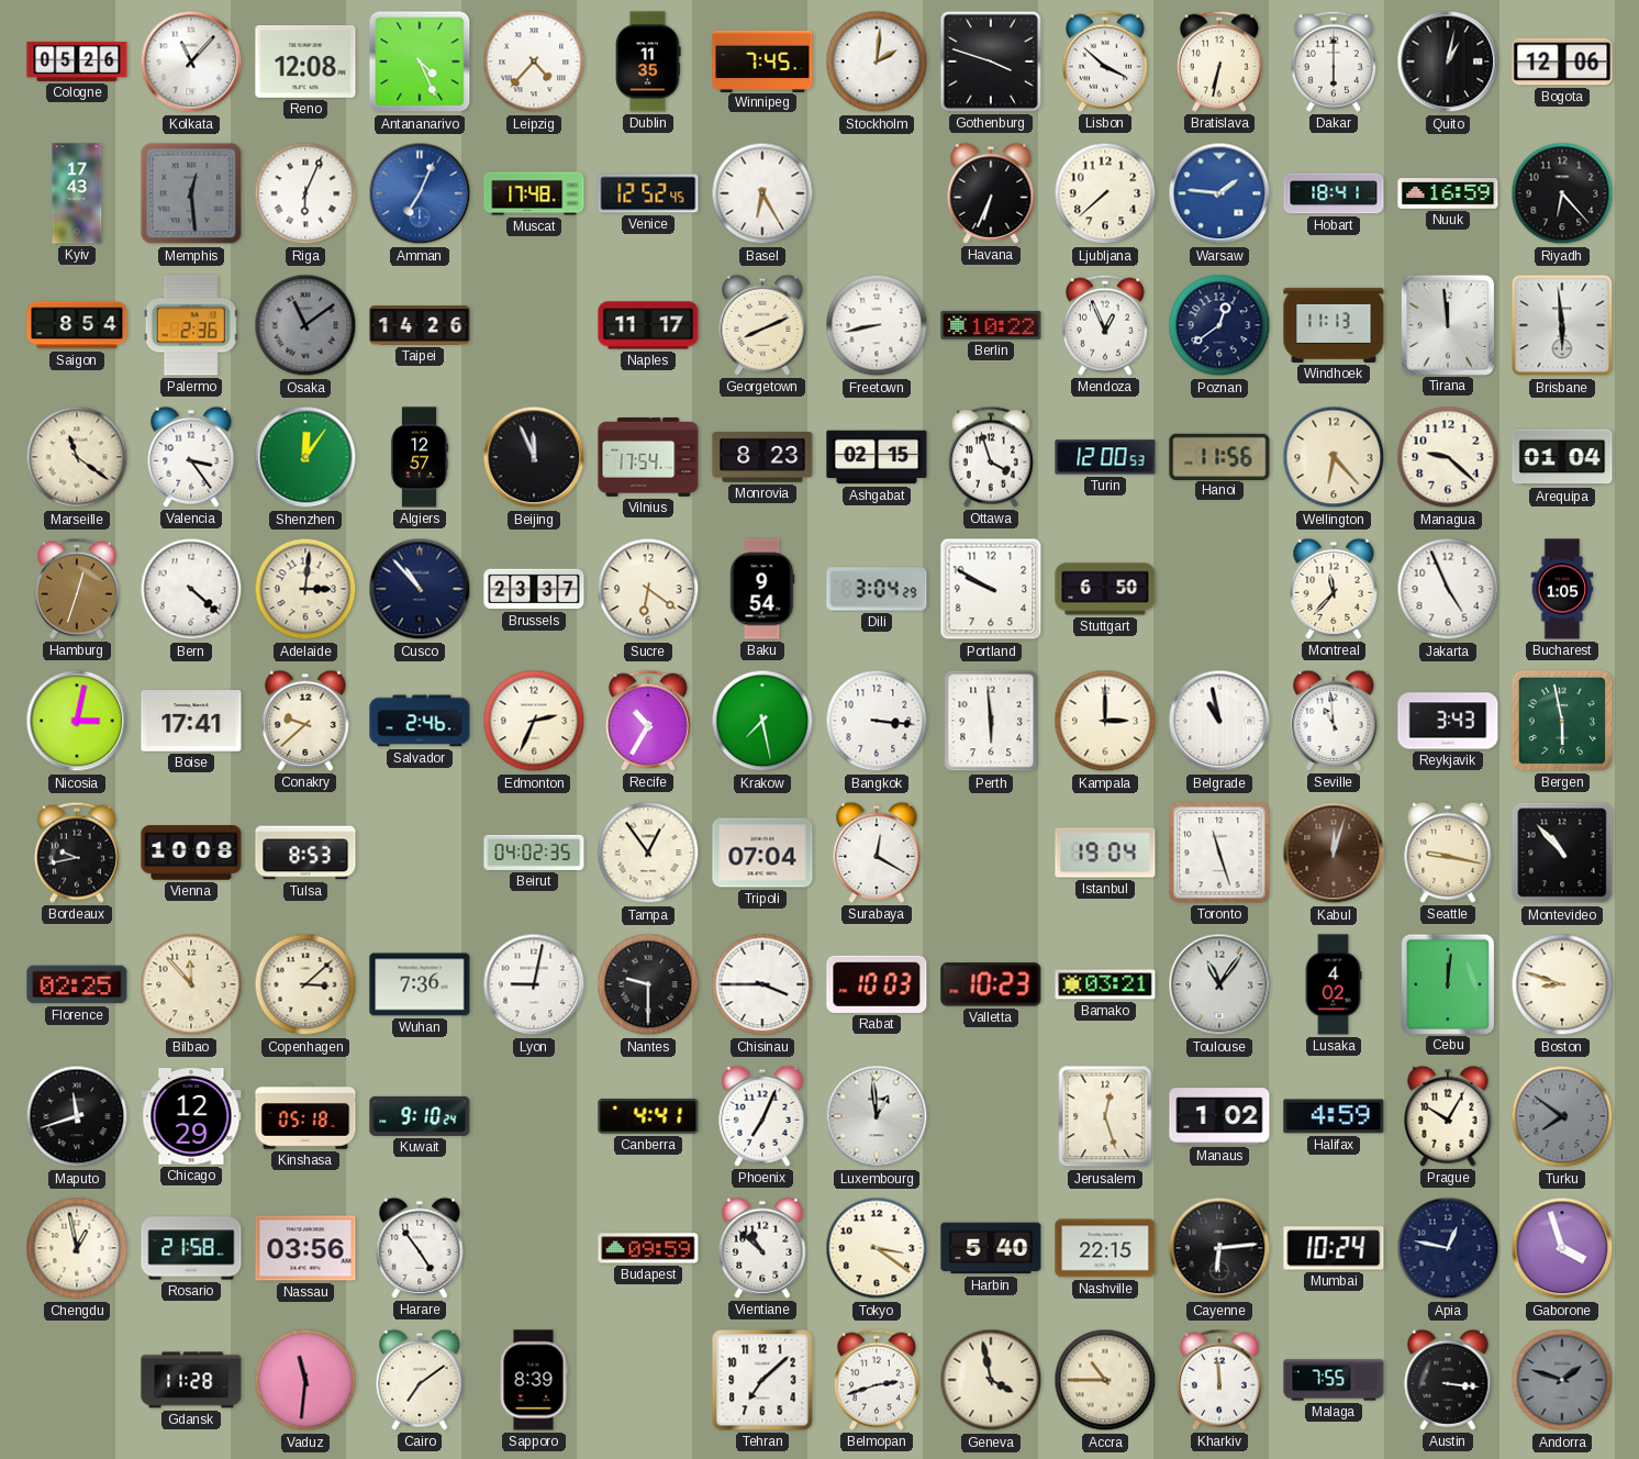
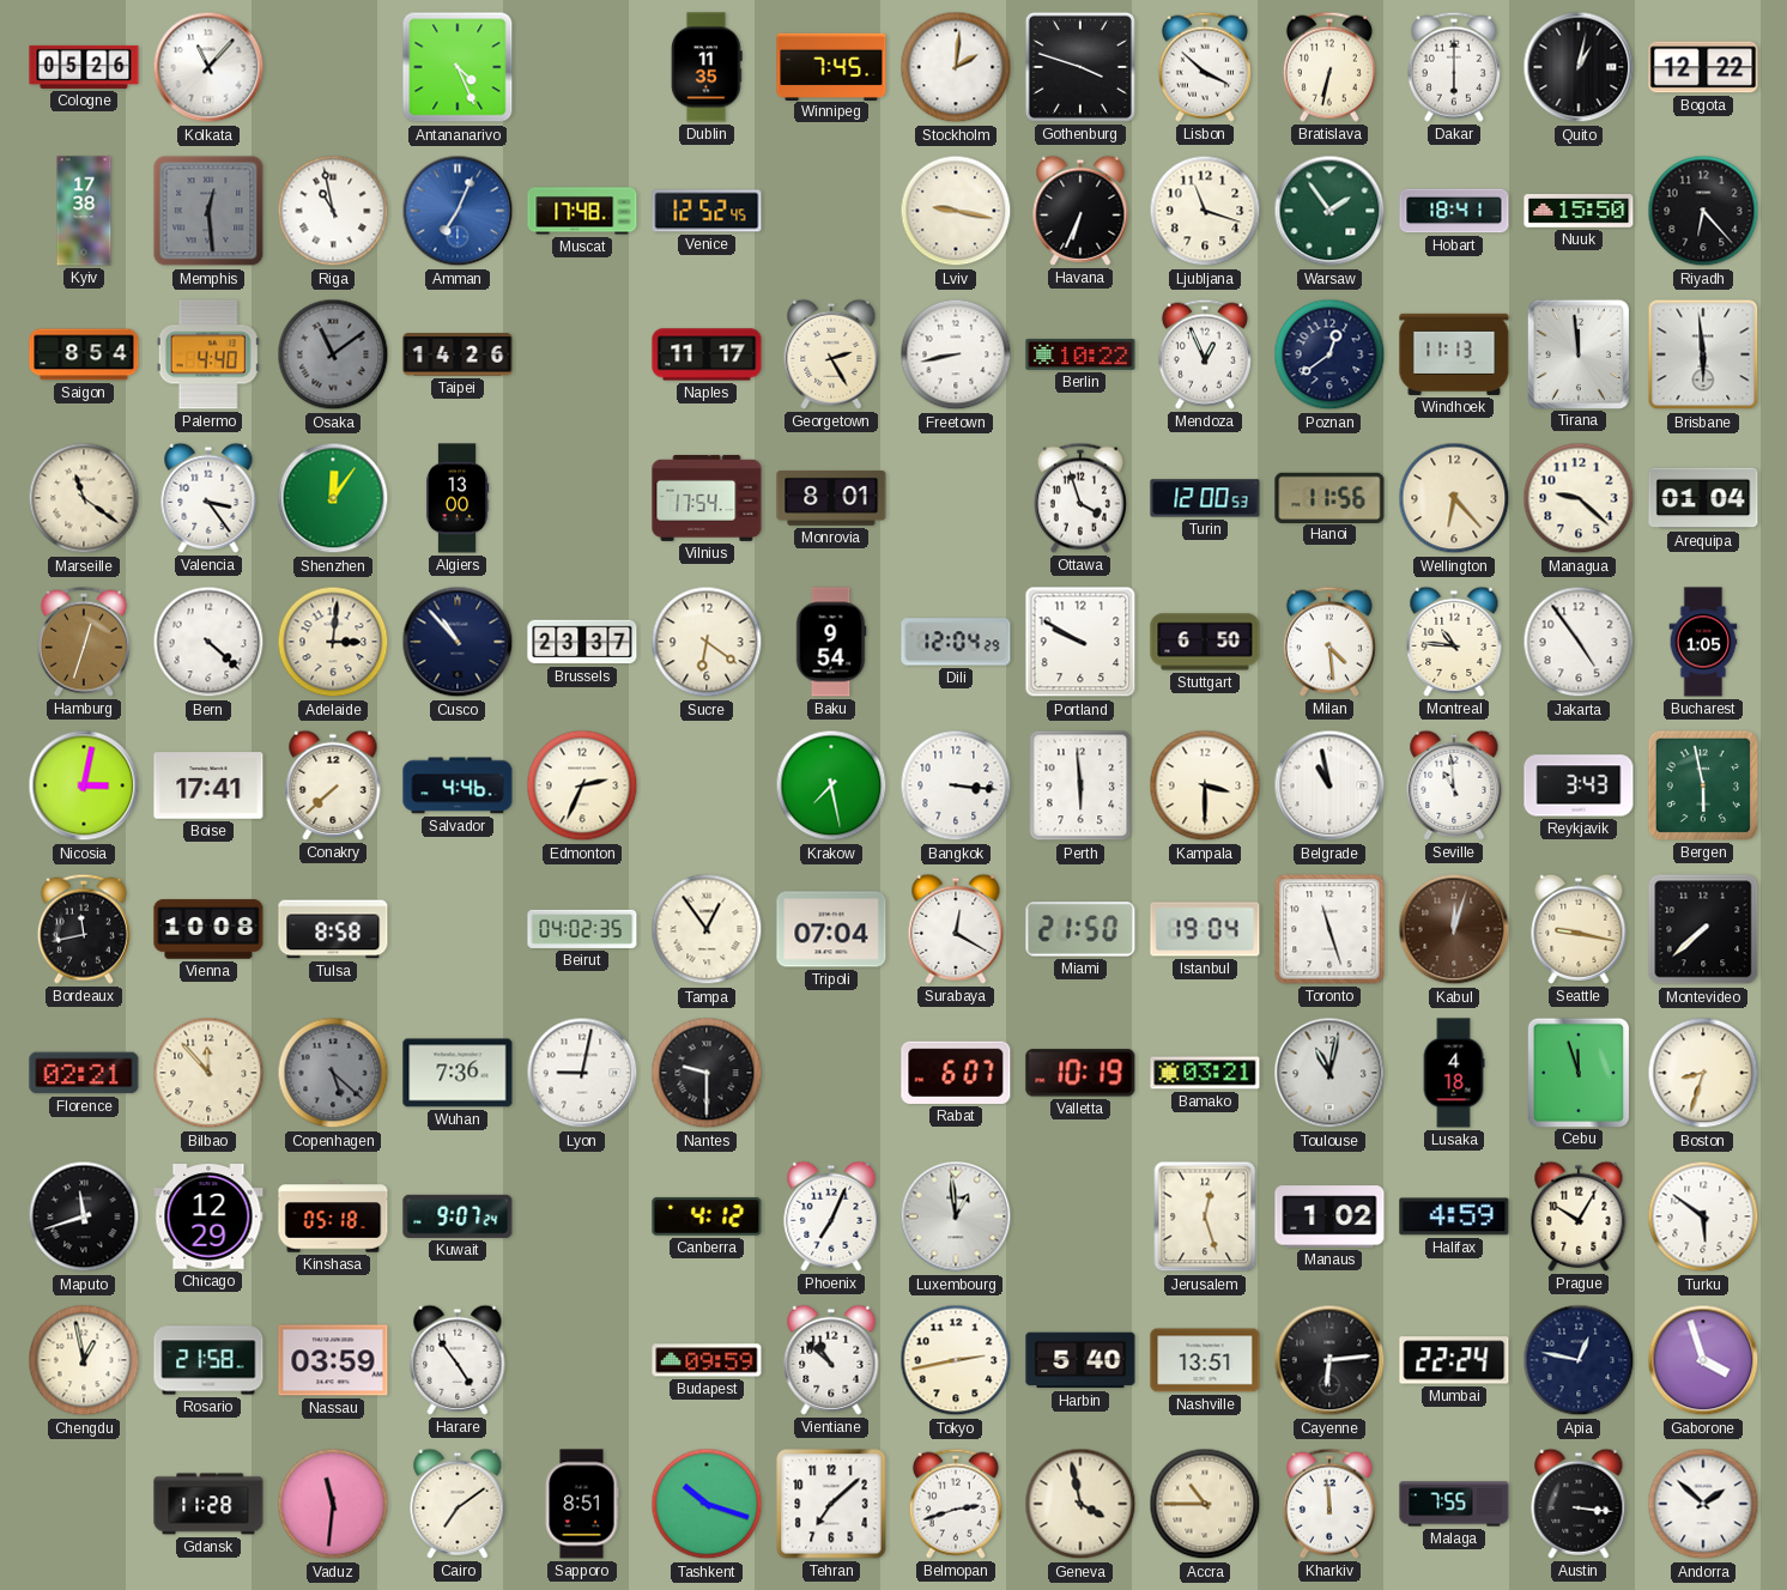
Reno: 12:08 -> none (305, 62)
Leipzig: 4:37 -> none (534, 62)
Bogota: 12:06 -> 12:22 (1703, 67)
Kyiv: 17:43 -> 17:38 (84, 211)
Riga: 6:04 -> 10:58 (333, 211)
Basel: 6:25 -> none (762, 193)
Lviv: none -> 9:17 (956, 211)
Ljubljana: 7:38 -> 11:18 (1205, 211)
Warsaw: 1:46 -> 1:54 (1329, 211)
Warsaw dial: blue -> green (1329, 211)
Nuuk: 16:59 -> 15:50 (1579, 212)
Palermo: 2:36 -> 4:40 (208, 354)
Georgetown: 8:11 -> 2:25 (831, 354)
Algiers: 12:57 -> 13:00 (458, 498)
Beijing: 11:56 -> none (534, 457)
Monrovia: 8:23 -> 8:01 (831, 498)
Ashgabat: 02:15 -> none (877, 457)
Dili: 3:04 -> 12:04 (956, 642)
Milan: none -> 4:29 (1329, 642)
Montreal: 11:37 -> 10:46 (1454, 642)
Jakarta: 4:56 -> 4:54 (1579, 642)
Conakry: 9:38 -> 7:38 (333, 785)
Salvador: 2:46 -> 4:46 (458, 785)
Recife: 10:35 -> none (648, 721)
Kampala: 3:00 -> 3:30 (1205, 785)
Bordeaux: 9:43 -> 11:43 (84, 929)
Tulsa: 8:53 -> 8:58 (333, 929)
Miami: none -> 21:50 (1080, 929)
Montevideo: 10:53 -> 7:38 (1703, 929)
Florence: 02:25 -> 02:21 (84, 1073)
Copenhagen: 3:08 -> 5:22 (333, 1073)
Copenhagen dial: cream -> grey (333, 1073)
Chisinau: 3:45 -> none (762, 984)
Rabat: 10:03 -> 6:07 (956, 1073)
Valletta: 10:23 -> 10:19 (1080, 1073)
Toulouse: 11:06 -> 11:02 (1329, 1073)
Lusaka: 4:02 -> 4:18 (1454, 1073)
Cebu: 12:01 -> 11:57 (1577, 1072)
Boston: 8:48 -> 8:33 (1703, 1073)
Kuwait: 9:10 -> 9:07 (458, 1216)
Canberra: 4:41 -> 4:12 (707, 1216)
Turku: 7:51 -> 5:51 (1703, 1216)
Turku dial: grey -> white (1703, 1216)
Nassau: 03:56 -> 03:59 (333, 1360)
Tokyo: 3:21 -> 2:43 (956, 1360)
Nashville: 22:15 -> 13:51 (1205, 1360)
Mumbai: 10:24 -> 22:24 (1454, 1360)
Sapporo: 8:39 -> 8:51 (582, 1504)
Tashkent: none -> 10:18 (707, 1504)
Andorra: 1:48 -> 1:52 (1703, 1504)
Andorra dial: grey -> white (1703, 1504)
